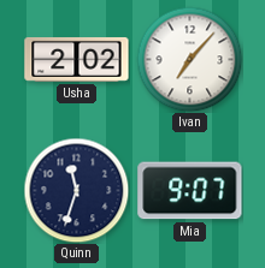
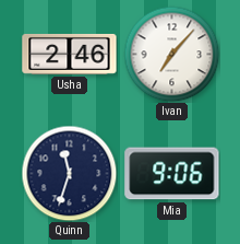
Usha: 2:02 -> 2:46 (70, 54)
Mia: 9:07 -> 9:06 (172, 174)
